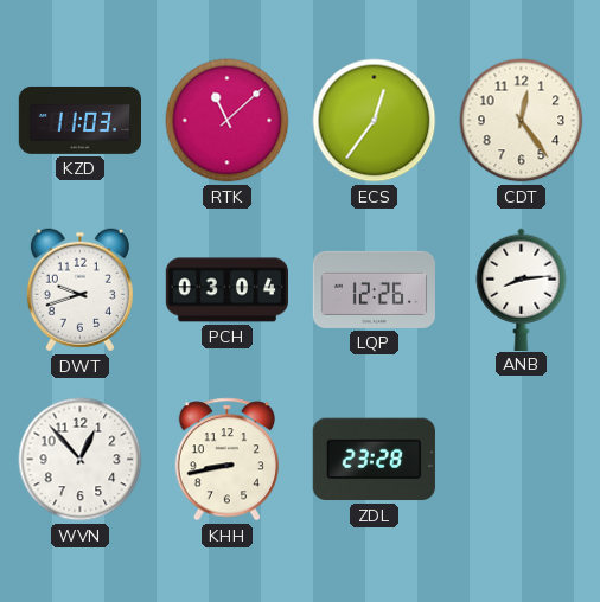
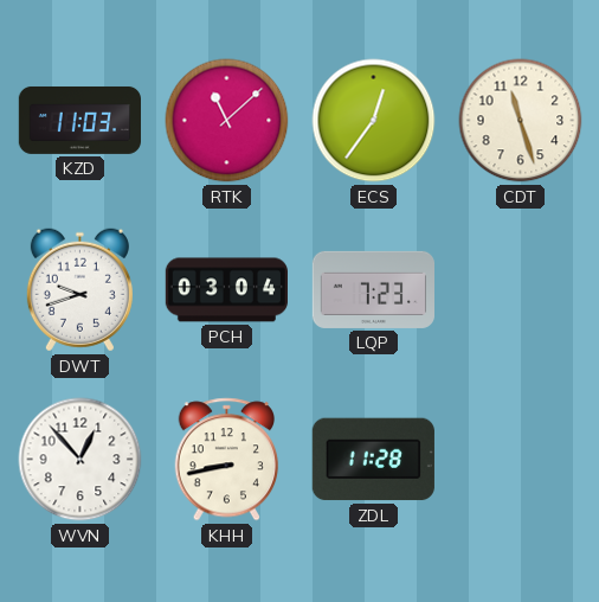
CDT: 12:24 -> 11:27 (521, 121)
LQP: 12:26 -> 7:23 (373, 289)
ANB: 8:14 -> none (522, 289)
ZDL: 23:28 -> 11:28 (373, 460)
